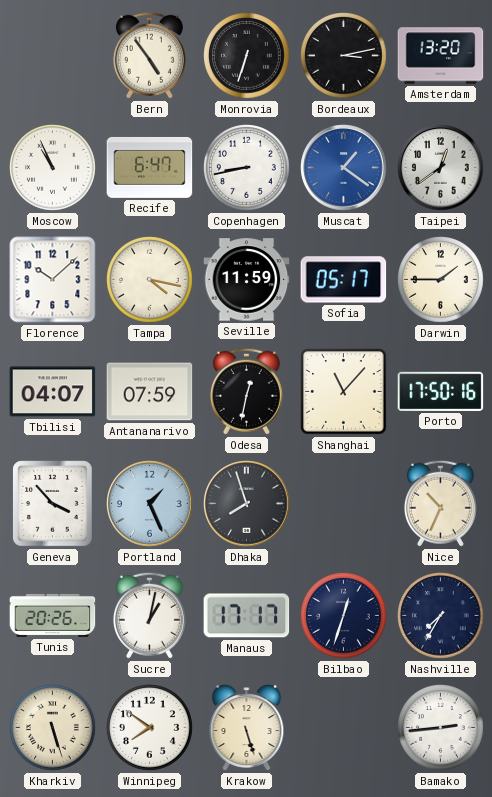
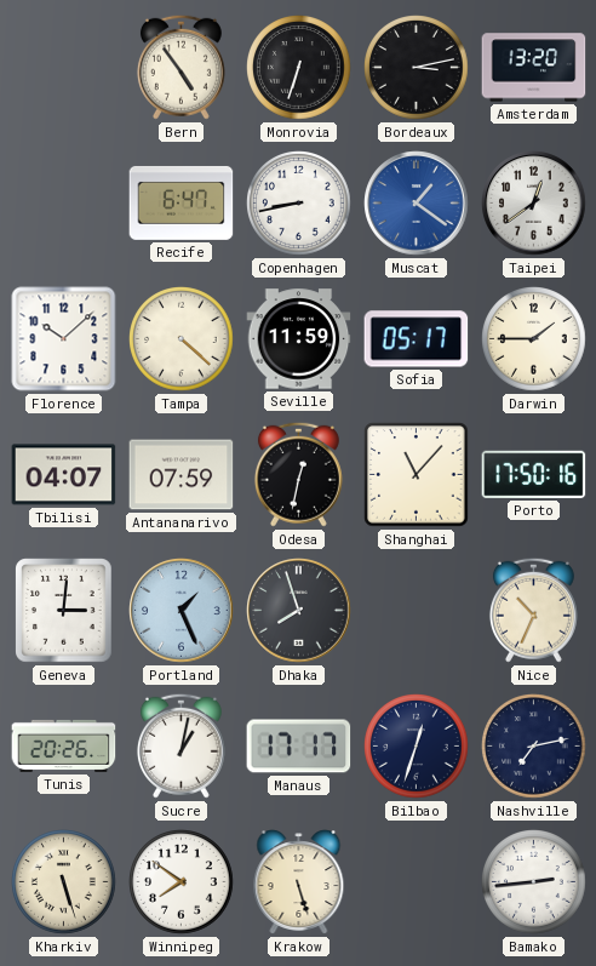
Moscow: 10:56 -> none (53, 168)
Tampa: 4:17 -> 4:22 (182, 339)
Geneva: 3:53 -> 3:01 (64, 611)
Nashville: 7:35 -> 7:13 (534, 747)
